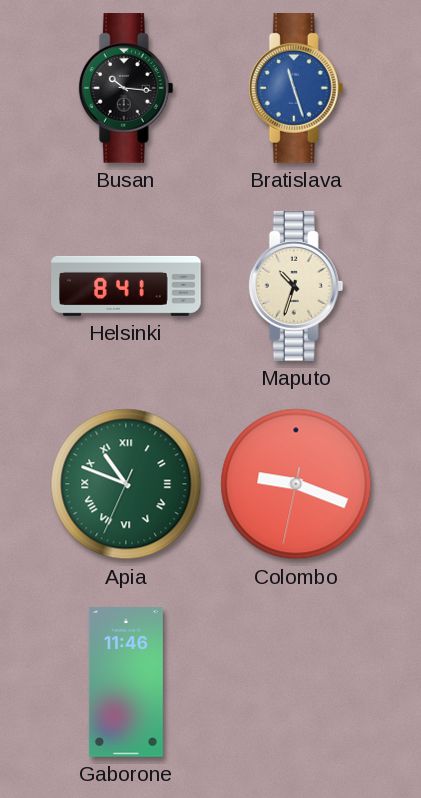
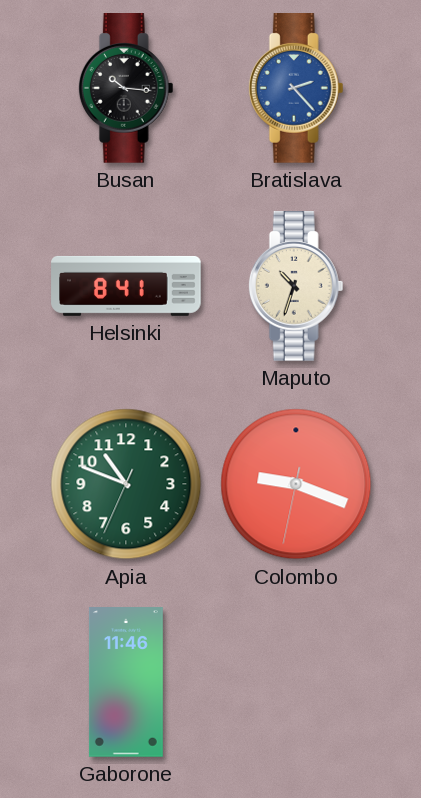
Bratislava: 11:27 -> 2:23 (296, 88)
Apia numerals: Roman -> Arabic (126, 484)
